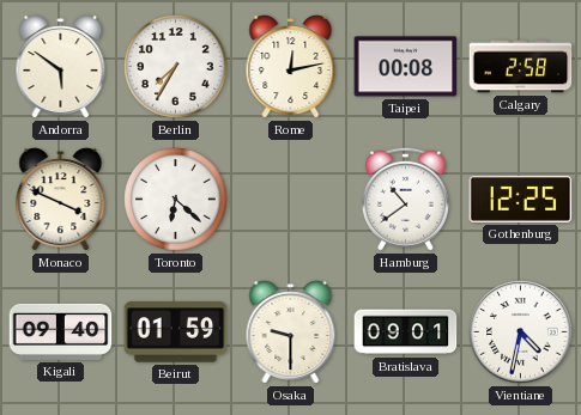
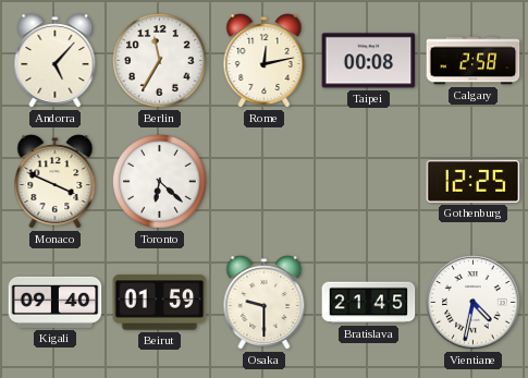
Andorra: 5:51 -> 5:07 (56, 61)
Berlin: 7:35 -> 11:35 (160, 61)
Hamburg: 10:39 -> none (405, 199)
Bratislava: 09:01 -> 21:45 (369, 303)
